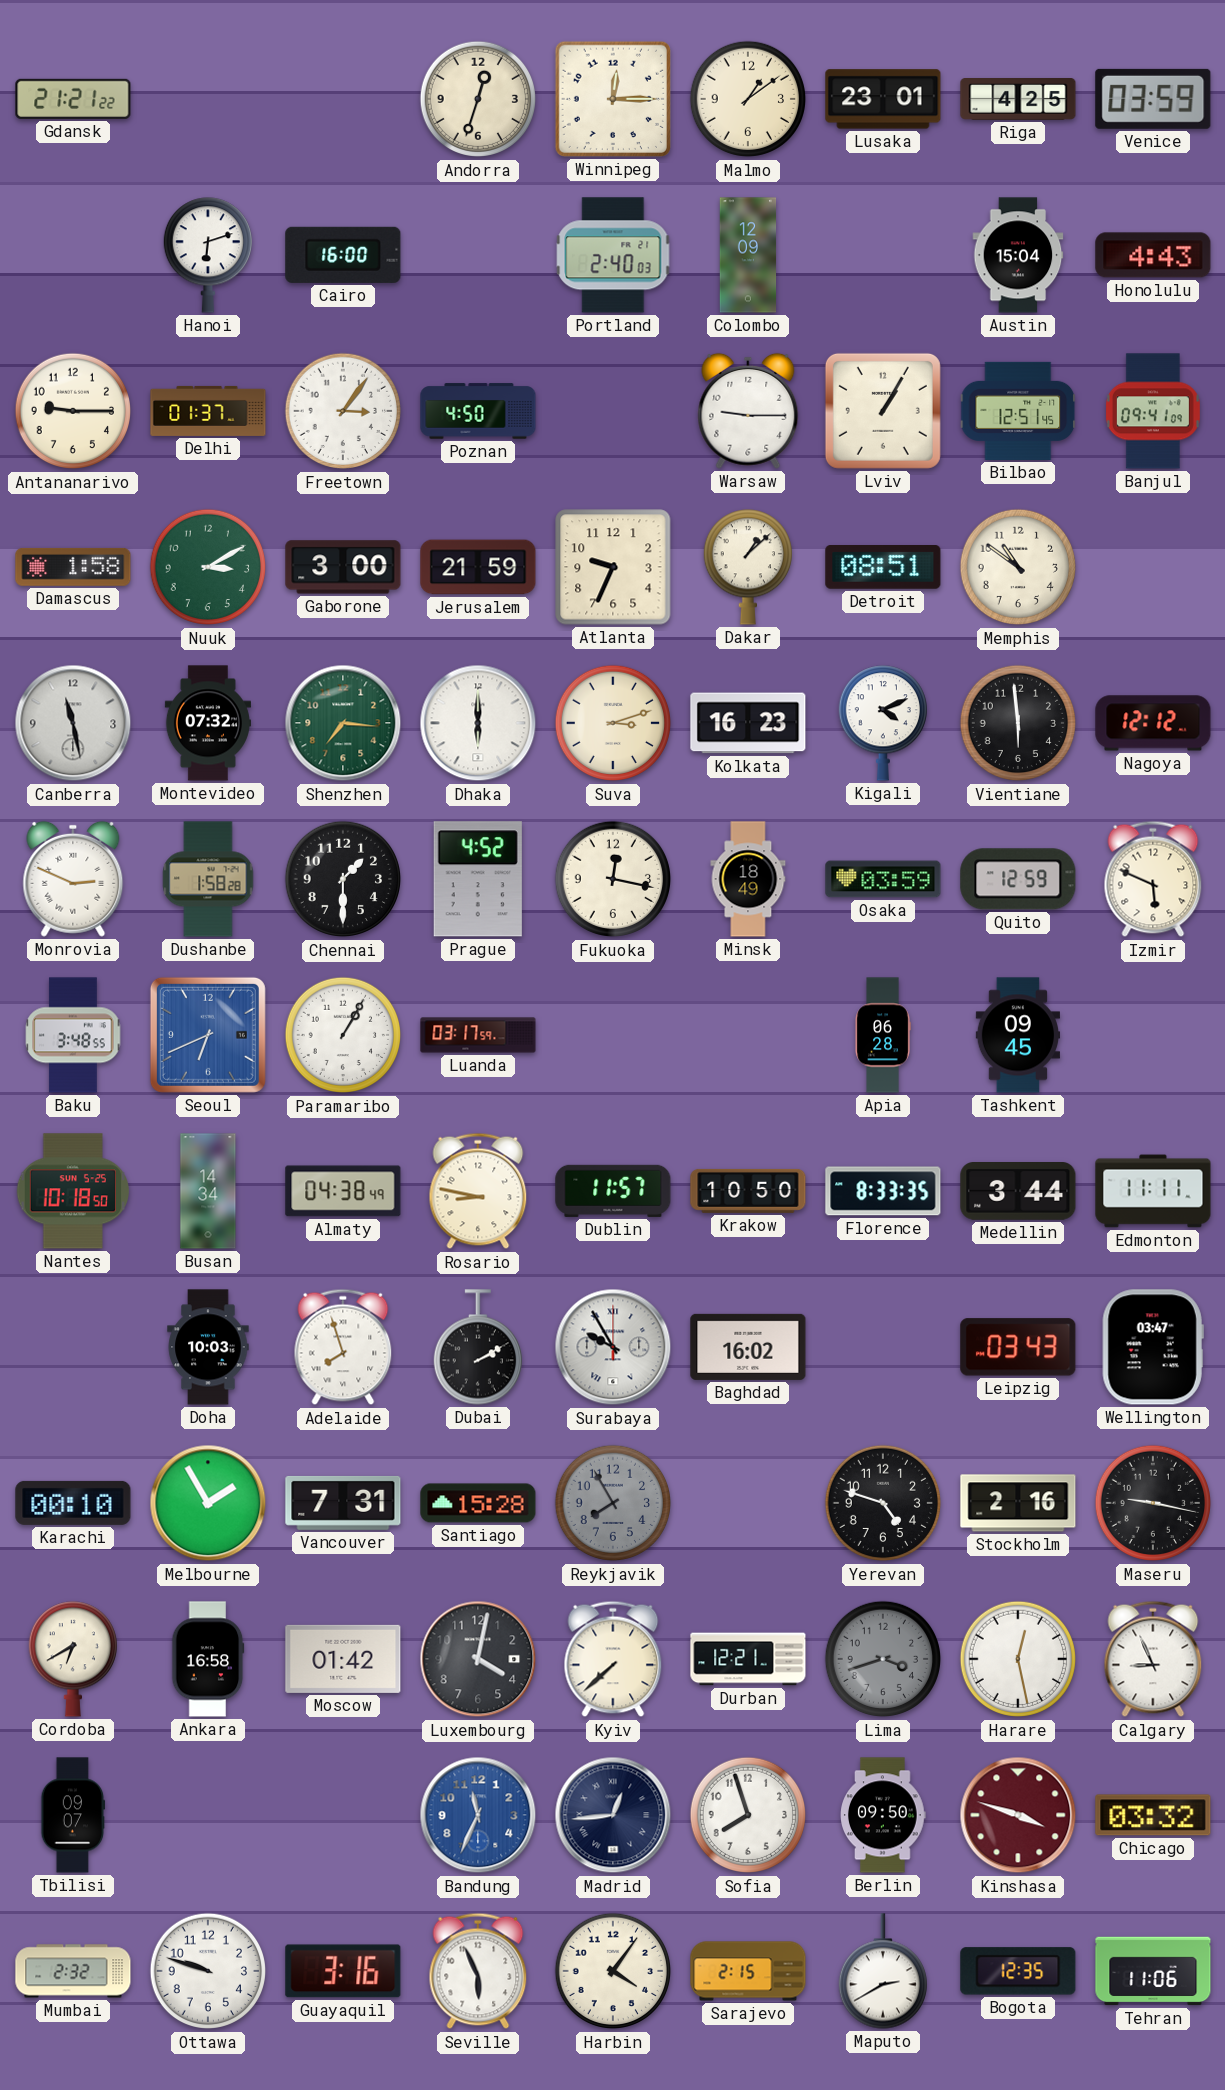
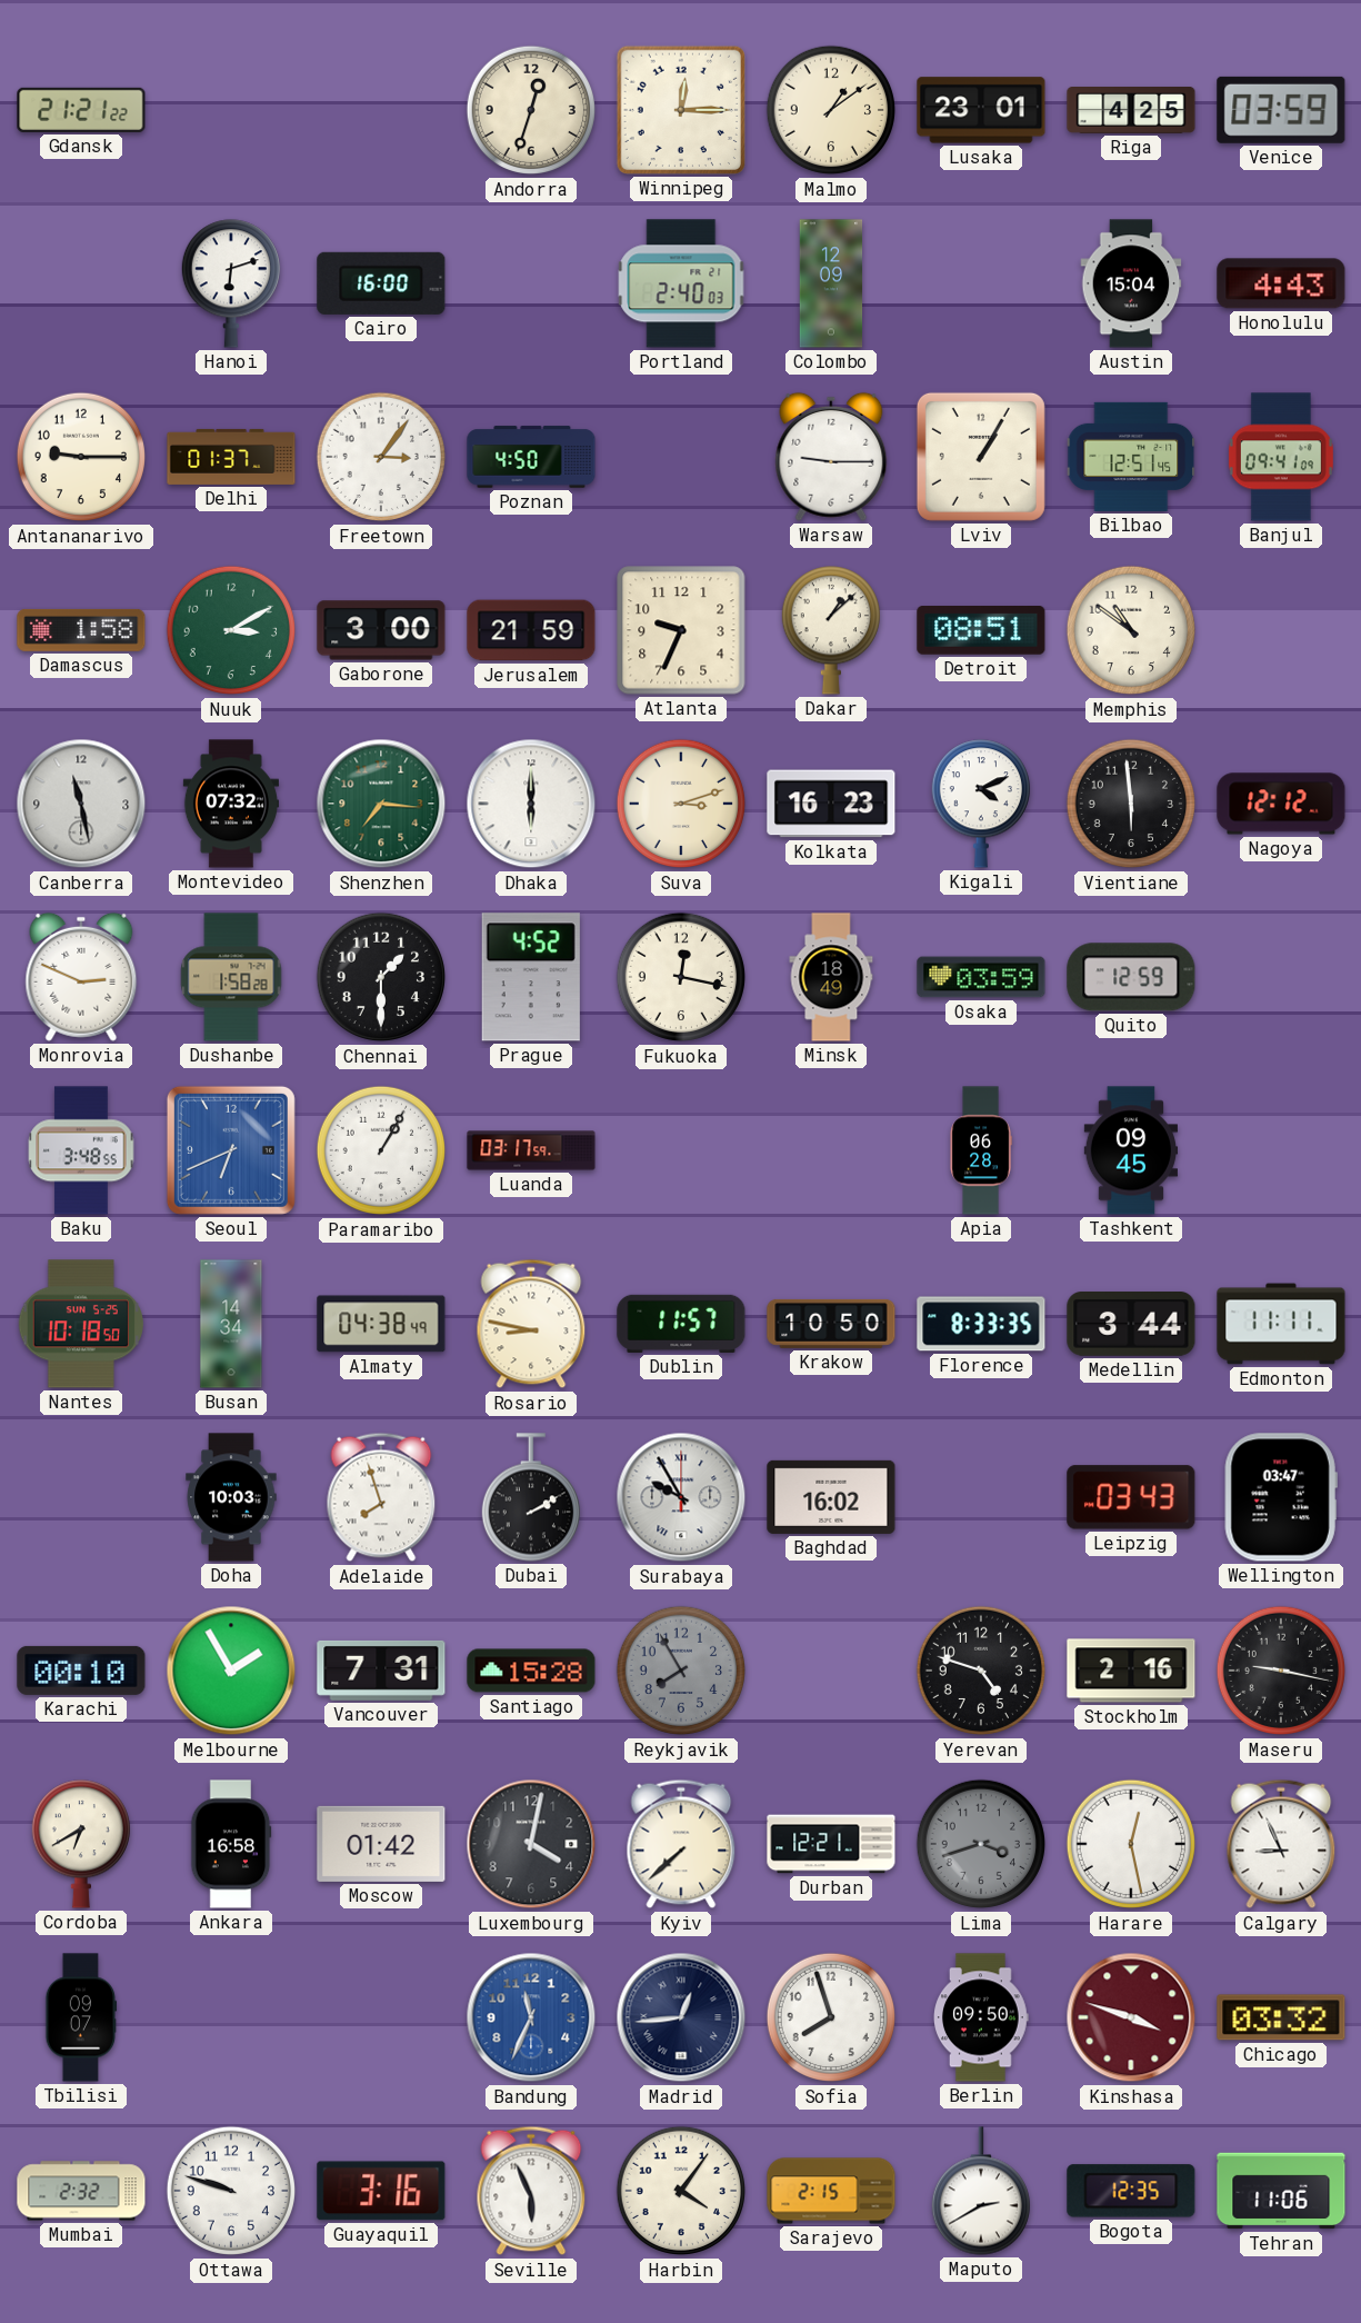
Izmir: 5:49 -> none (1153, 879)
